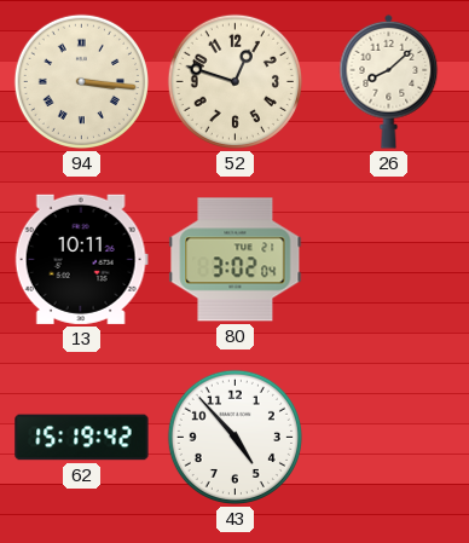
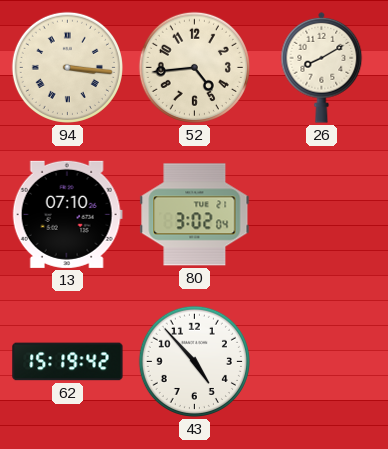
52: 12:48 -> 4:44 (194, 67)
26: 8:08 -> 8:10 (322, 67)
13: 10:11 -> 07:10 (67, 214)
